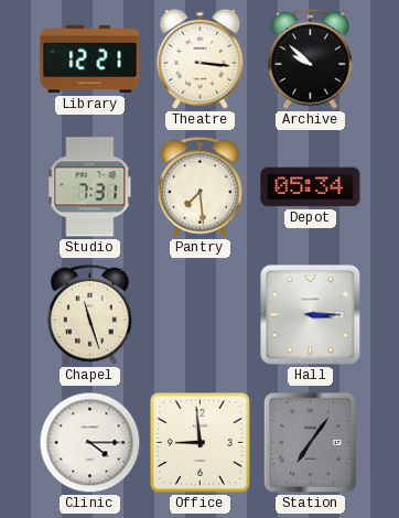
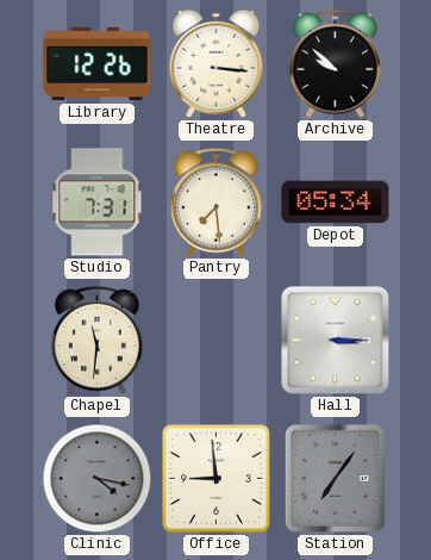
Library: 12:21 -> 12:26 (98, 64)
Chapel: 11:27 -> 11:31 (96, 340)
Clinic: 4:15 -> 4:17 (98, 479)
Clinic dial: white -> grey (98, 479)
